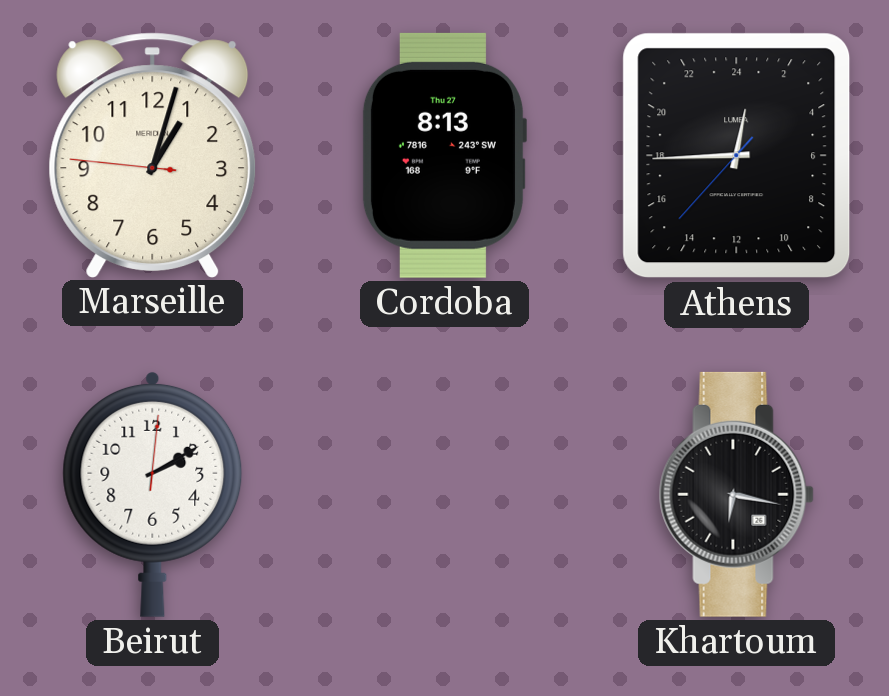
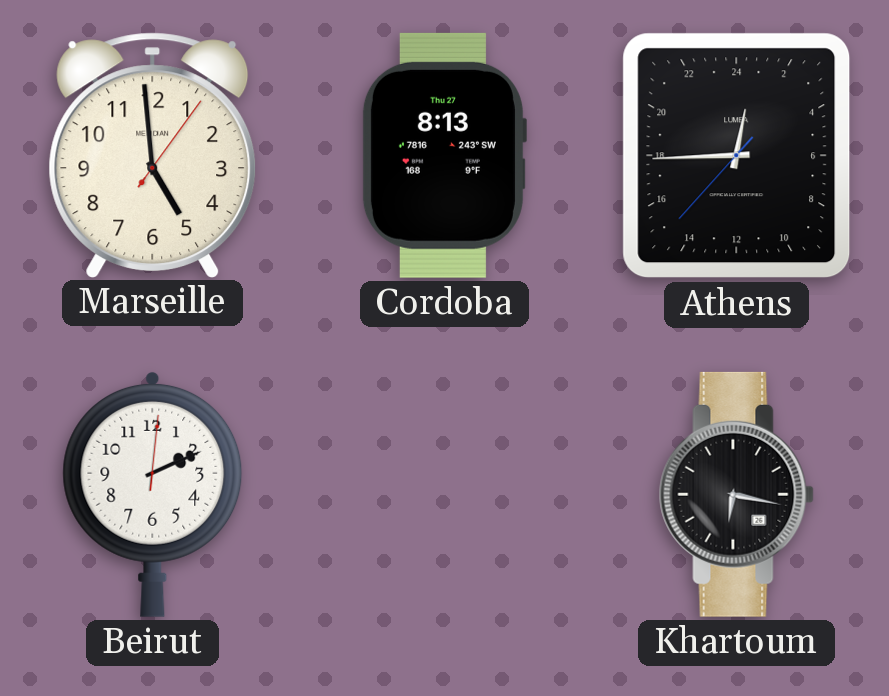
Marseille: 1:02 -> 4:59 (153, 155)
Beirut: 2:10 -> 2:11 (153, 494)
